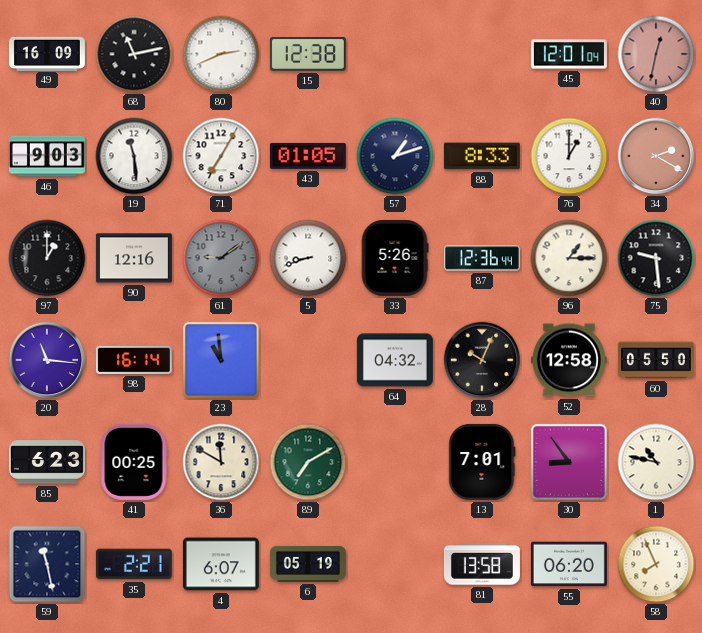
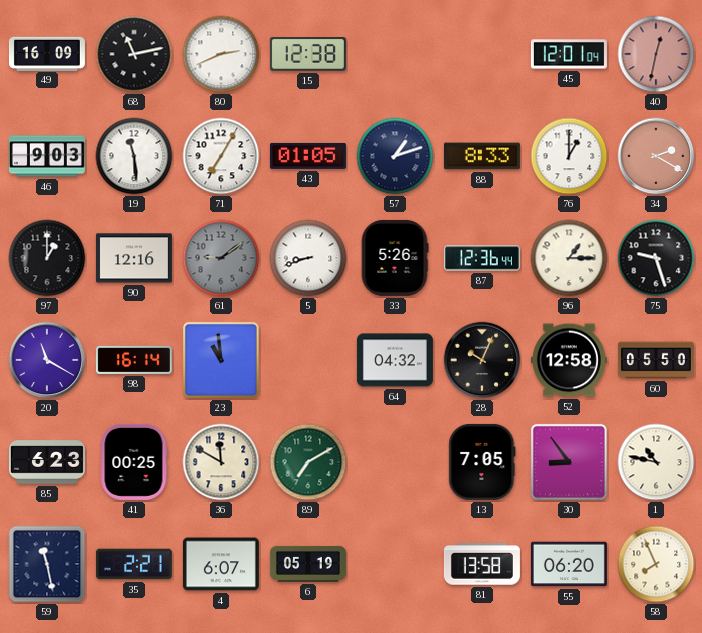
75: 9:29 -> 9:27 (656, 258)
20: 11:16 -> 11:20 (47, 360)
13: 7:01 -> 7:05 (482, 462)
